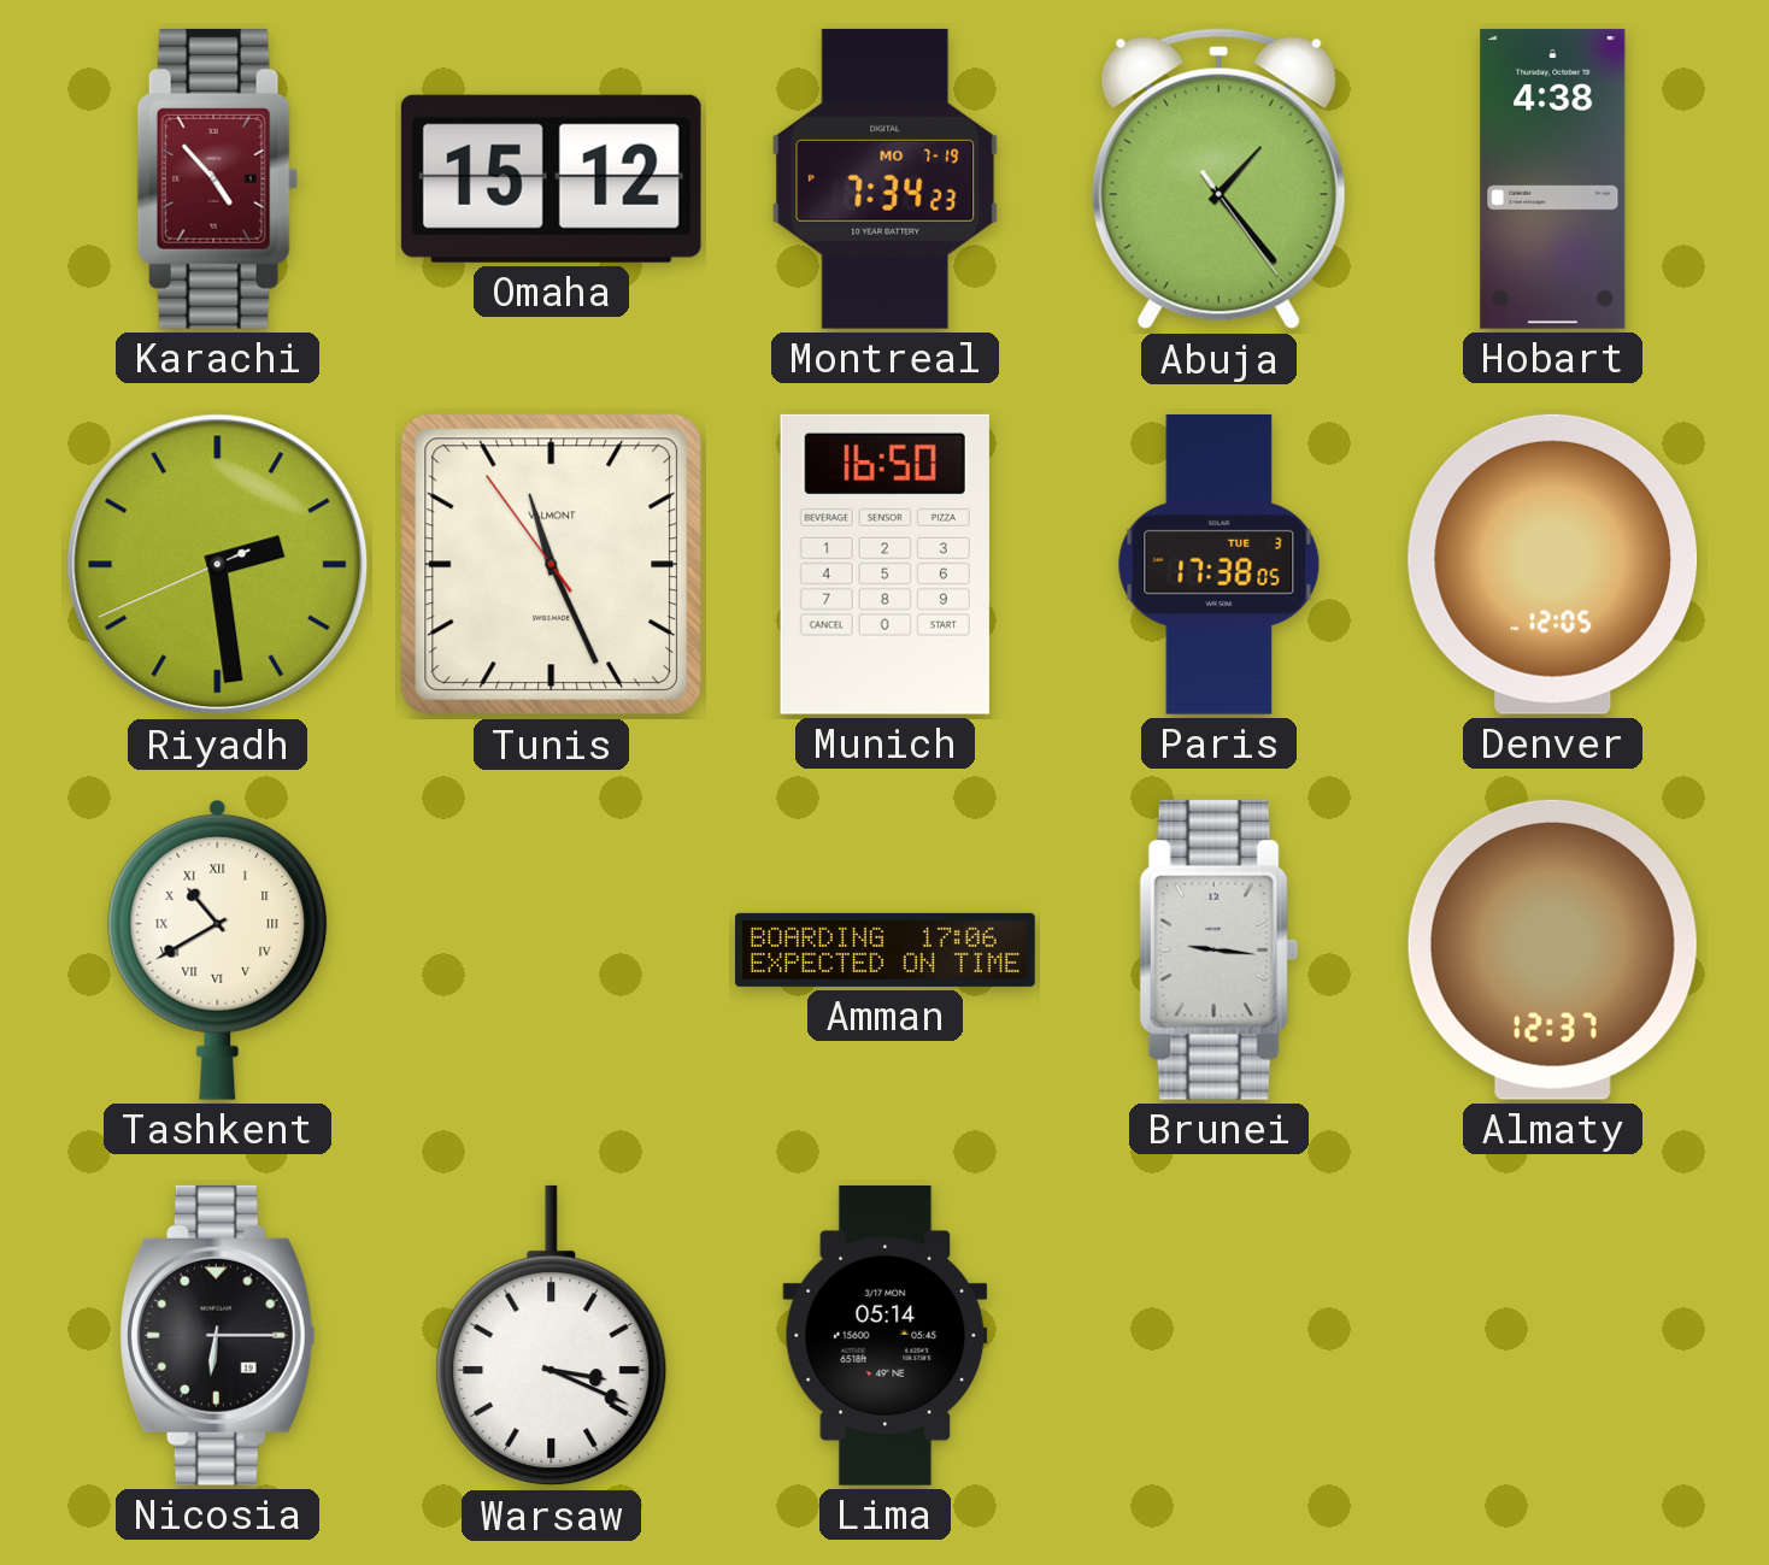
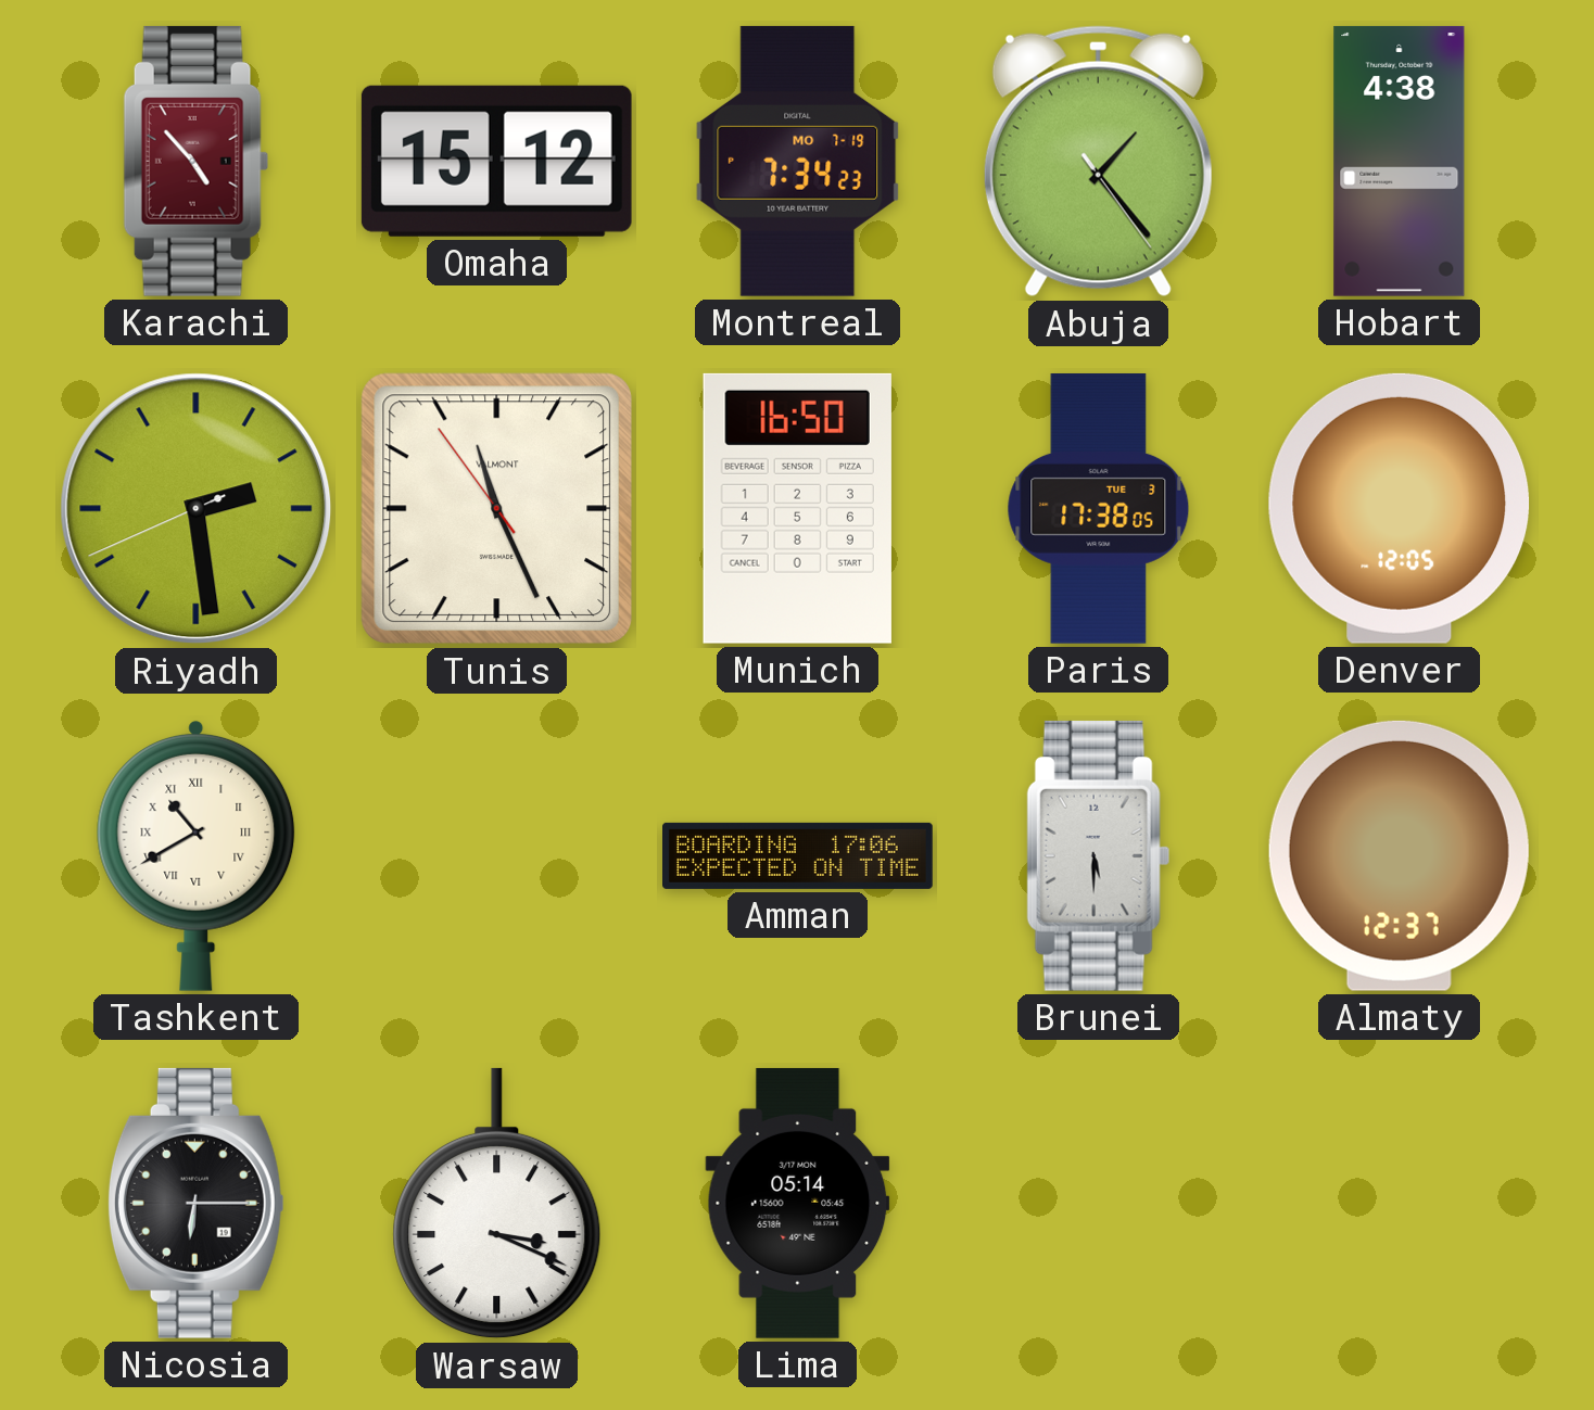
Brunei: 9:16 -> 5:30 (1099, 855)
